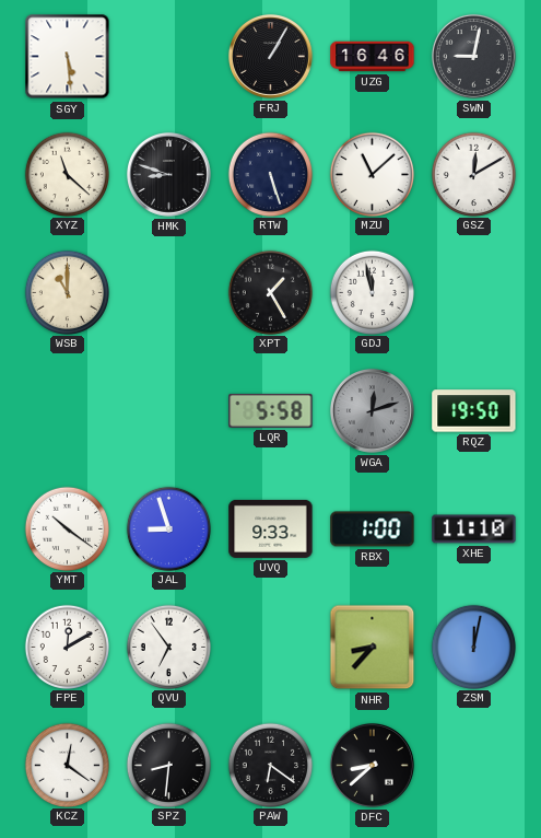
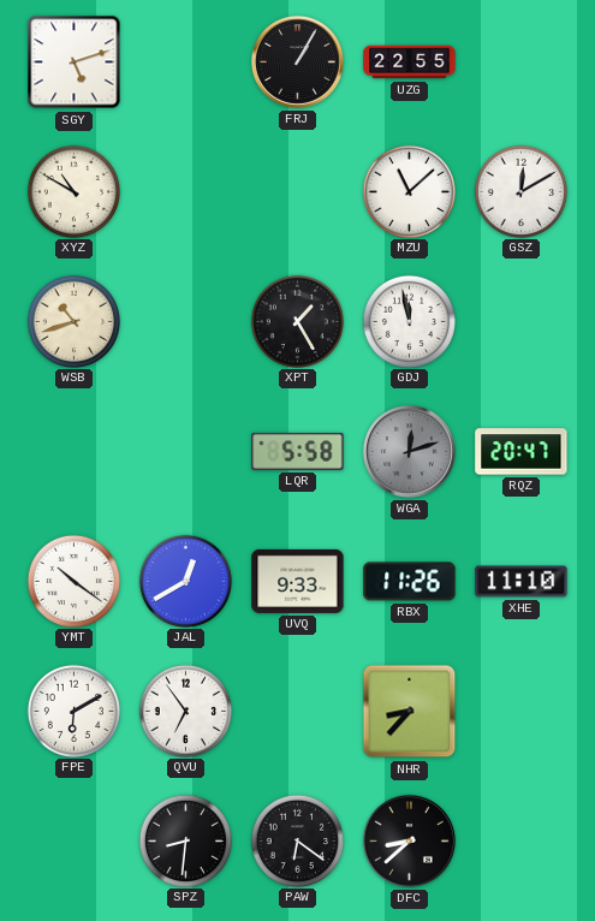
SGY: 5:29 -> 5:12 (75, 63)
UZG: 16:46 -> 22:55 (410, 63)
SWN: 9:02 -> none (473, 56)
XYZ: 11:22 -> 10:50 (73, 191)
HMK: 8:48 -> none (168, 174)
RTW: 5:27 -> none (270, 174)
WSB: 11:00 -> 10:42 (73, 321)
RQZ: 19:50 -> 20:47 (522, 452)
JAL: 8:57 -> 12:40 (185, 581)
RBX: 1:00 -> 11:26 (410, 582)
FPE: 12:10 -> 6:10 (73, 711)
ZSM: 12:02 -> none (473, 647)
KCZ: 12:21 -> none (67, 765)
